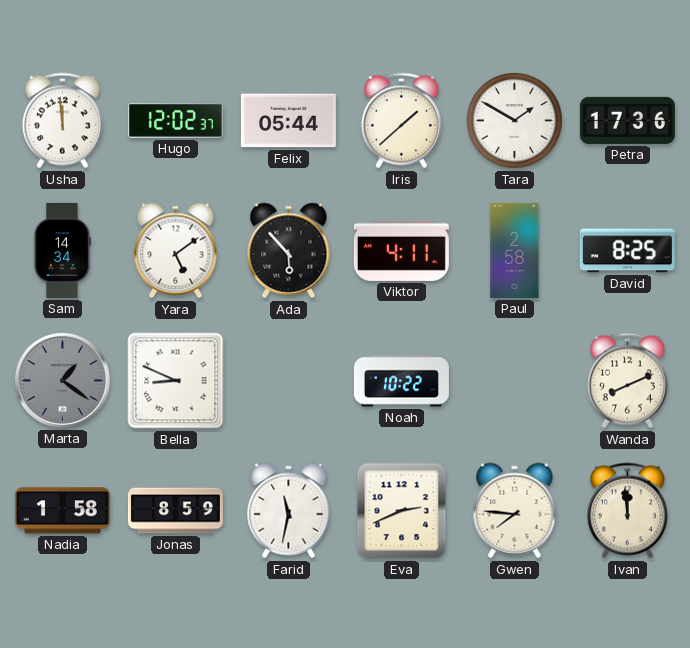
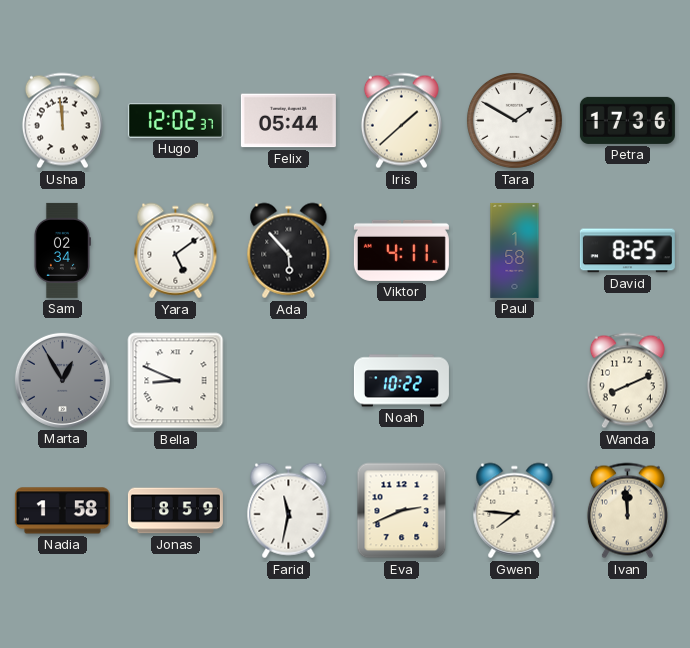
Sam: 14:34 -> 02:34 (62, 250)
Paul: 2:58 -> 1:58 (515, 250)
Marta: 1:21 -> 12:55 (62, 380)
